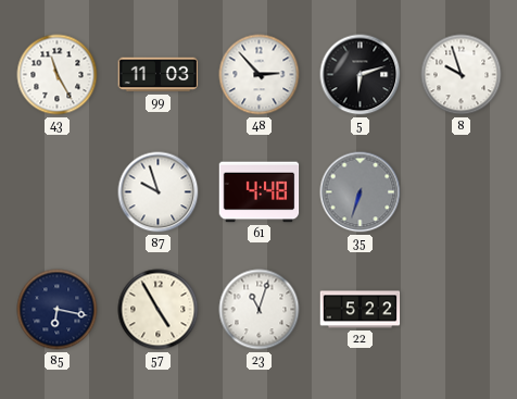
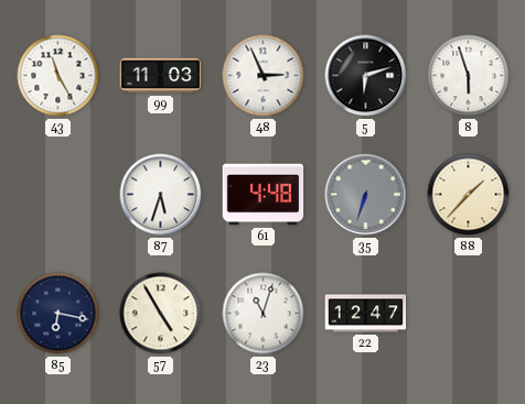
48: 2:53 -> 2:56 (264, 76)
8: 9:57 -> 5:57 (469, 76)
87: 9:57 -> 5:33 (161, 195)
88: none -> 1:37 (469, 195)
22: 5:22 -> 12:47 (366, 314)
